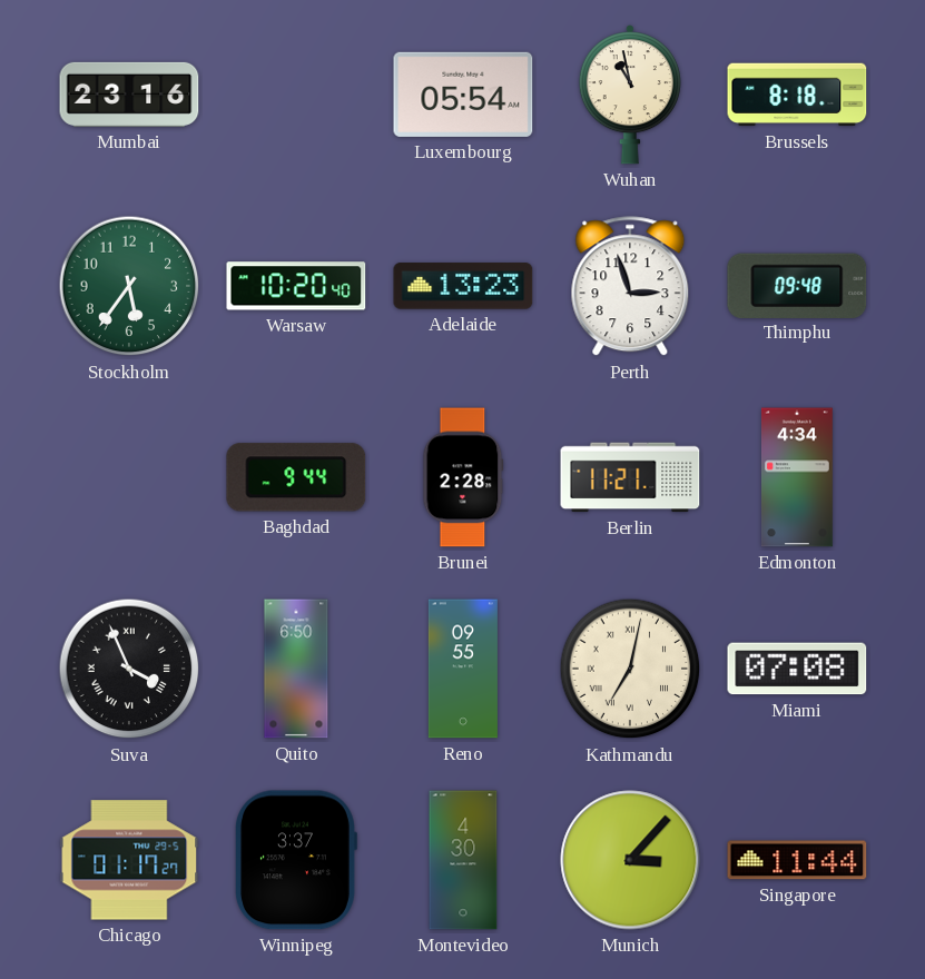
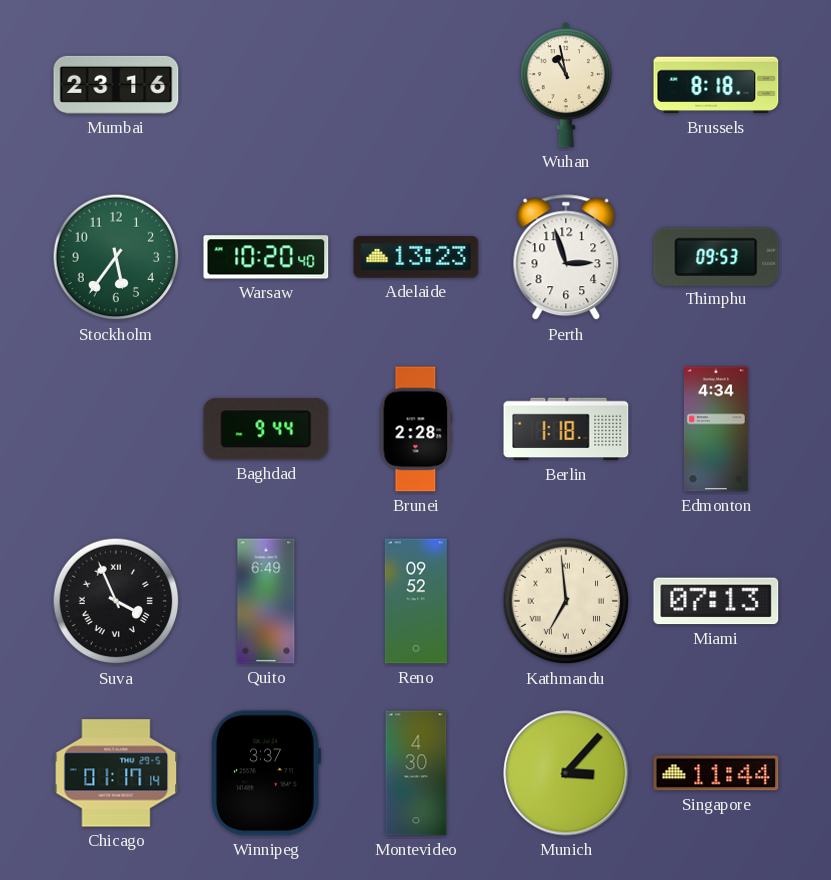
Luxembourg: 05:54 -> none (463, 95)
Thimphu: 09:48 -> 09:53 (716, 256)
Berlin: 11:21 -> 1:18 (566, 429)
Quito: 6:50 -> 6:49 (266, 601)
Reno: 09:55 -> 09:52 (416, 601)
Kathmandu: 7:02 -> 6:59 (566, 601)
Miami: 07:08 -> 07:13 (716, 601)
Chicago: 01:17:27 -> 01:17:14 (116, 773)
